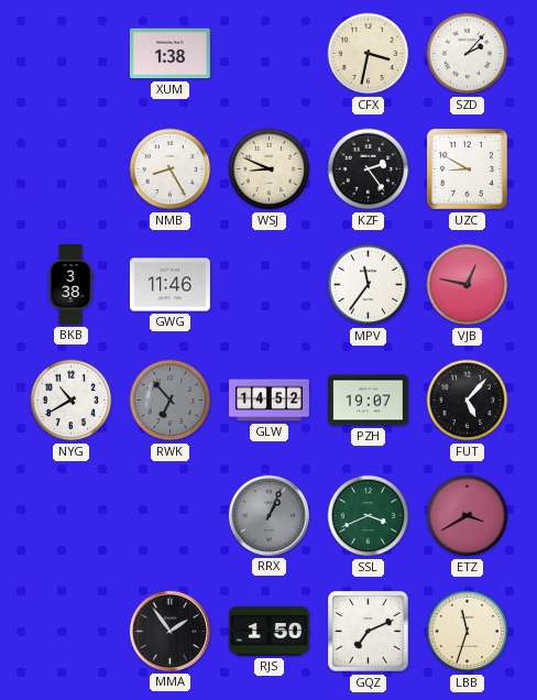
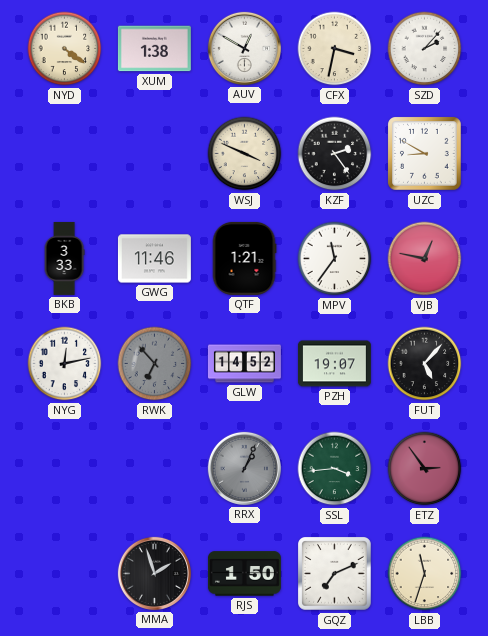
NYD: none -> 4:21 (65, 49)
AUV: none -> 12:50 (244, 48)
NMB: 8:25 -> none (171, 169)
WSJ: 8:49 -> 3:49 (245, 154)
BKB: 3:38 -> 3:33 (64, 258)
QTF: none -> 1:21 (244, 258)
NYG: 10:40 -> 12:13 (65, 364)
SSL: 3:41 -> 3:44 (335, 469)
ETZ: 3:40 -> 2:54 (425, 469)
MMA: 1:54 -> 1:57 (154, 573)
